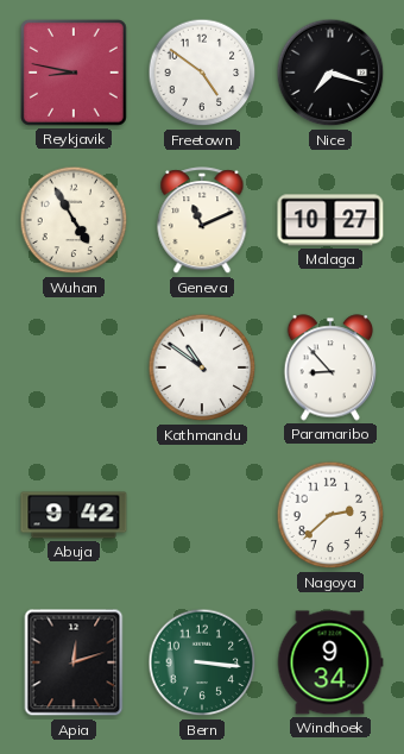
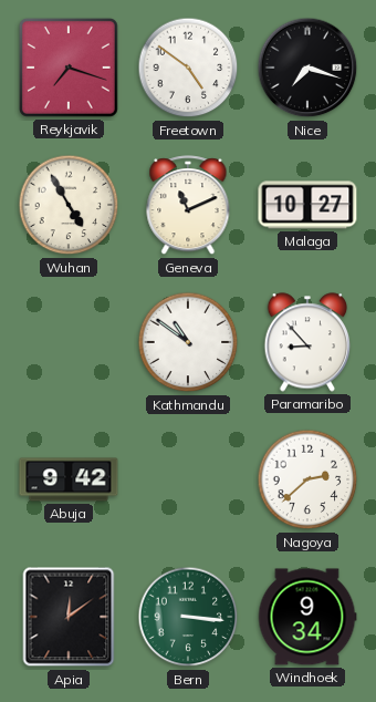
Reykjavik: 8:47 -> 7:18 (69, 68)
Apia: 12:12 -> 12:09 (69, 617)
